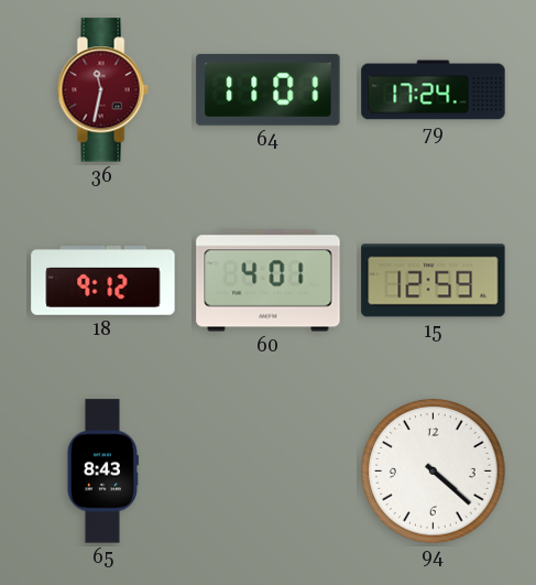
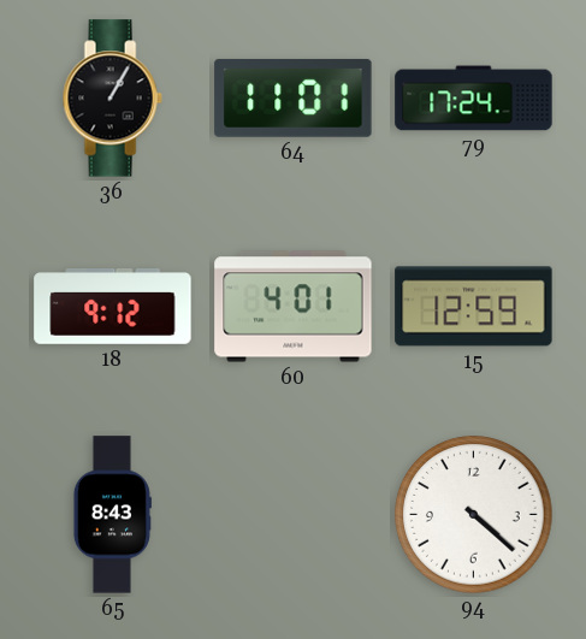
36: 11:32 -> 1:05 (112, 99)
36 dial: burgundy -> black (112, 99)
